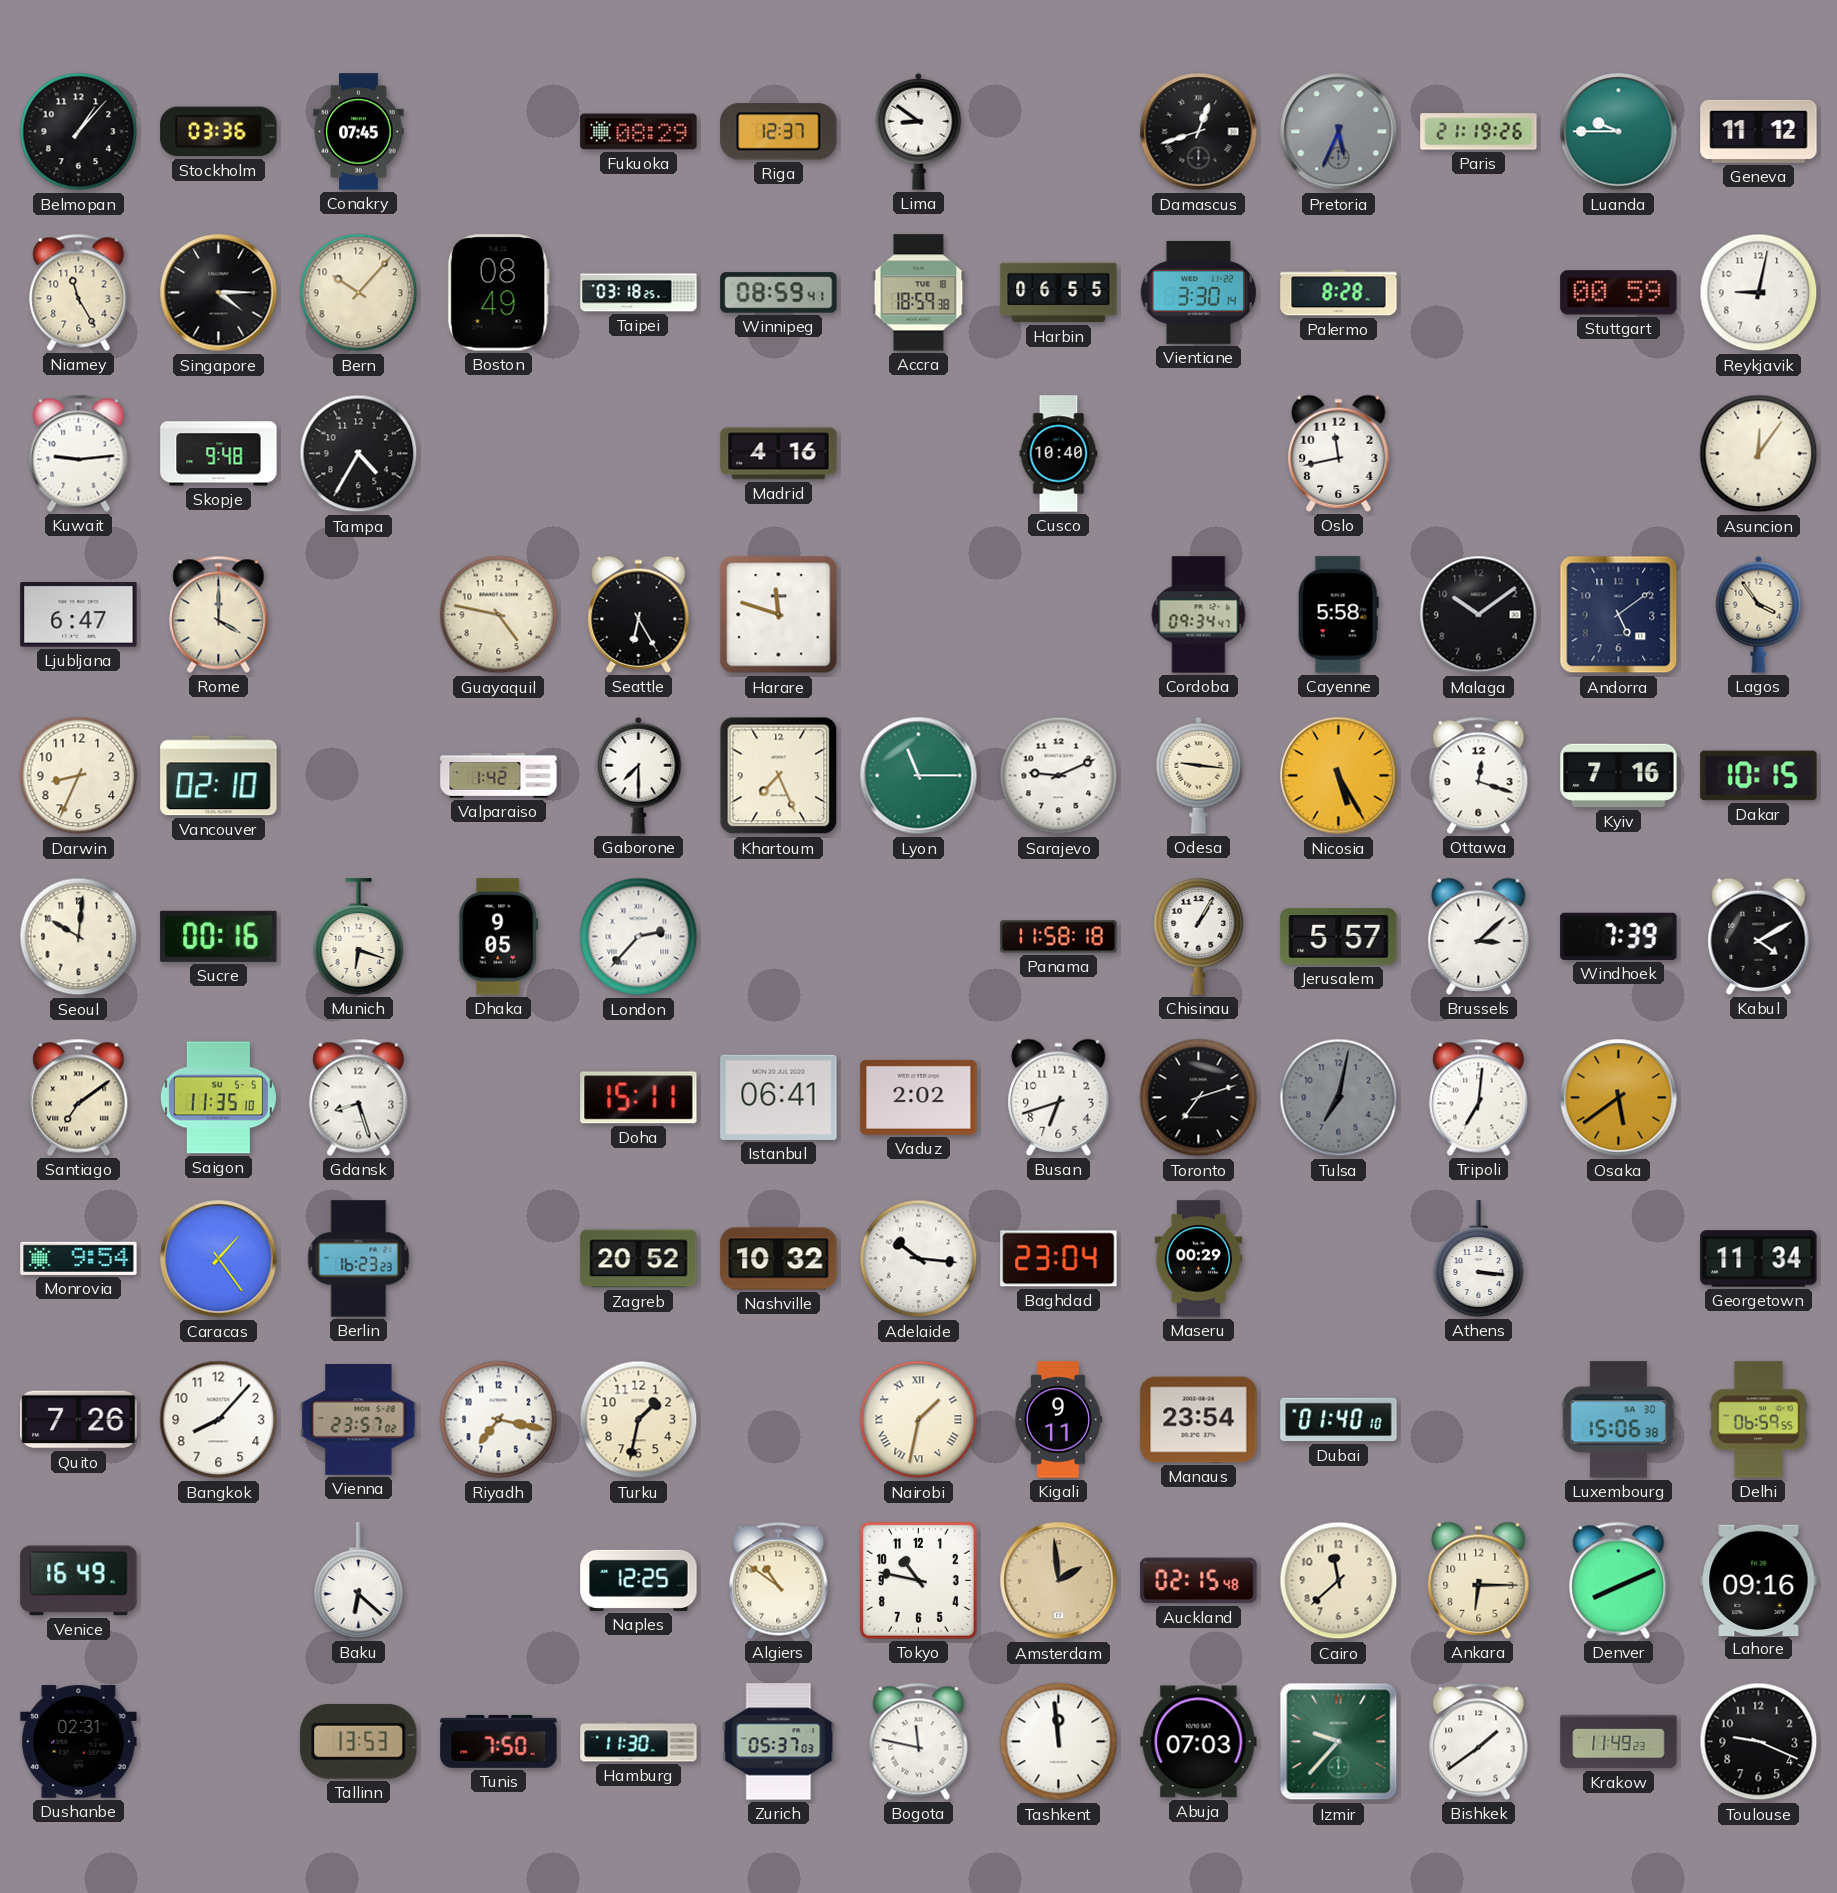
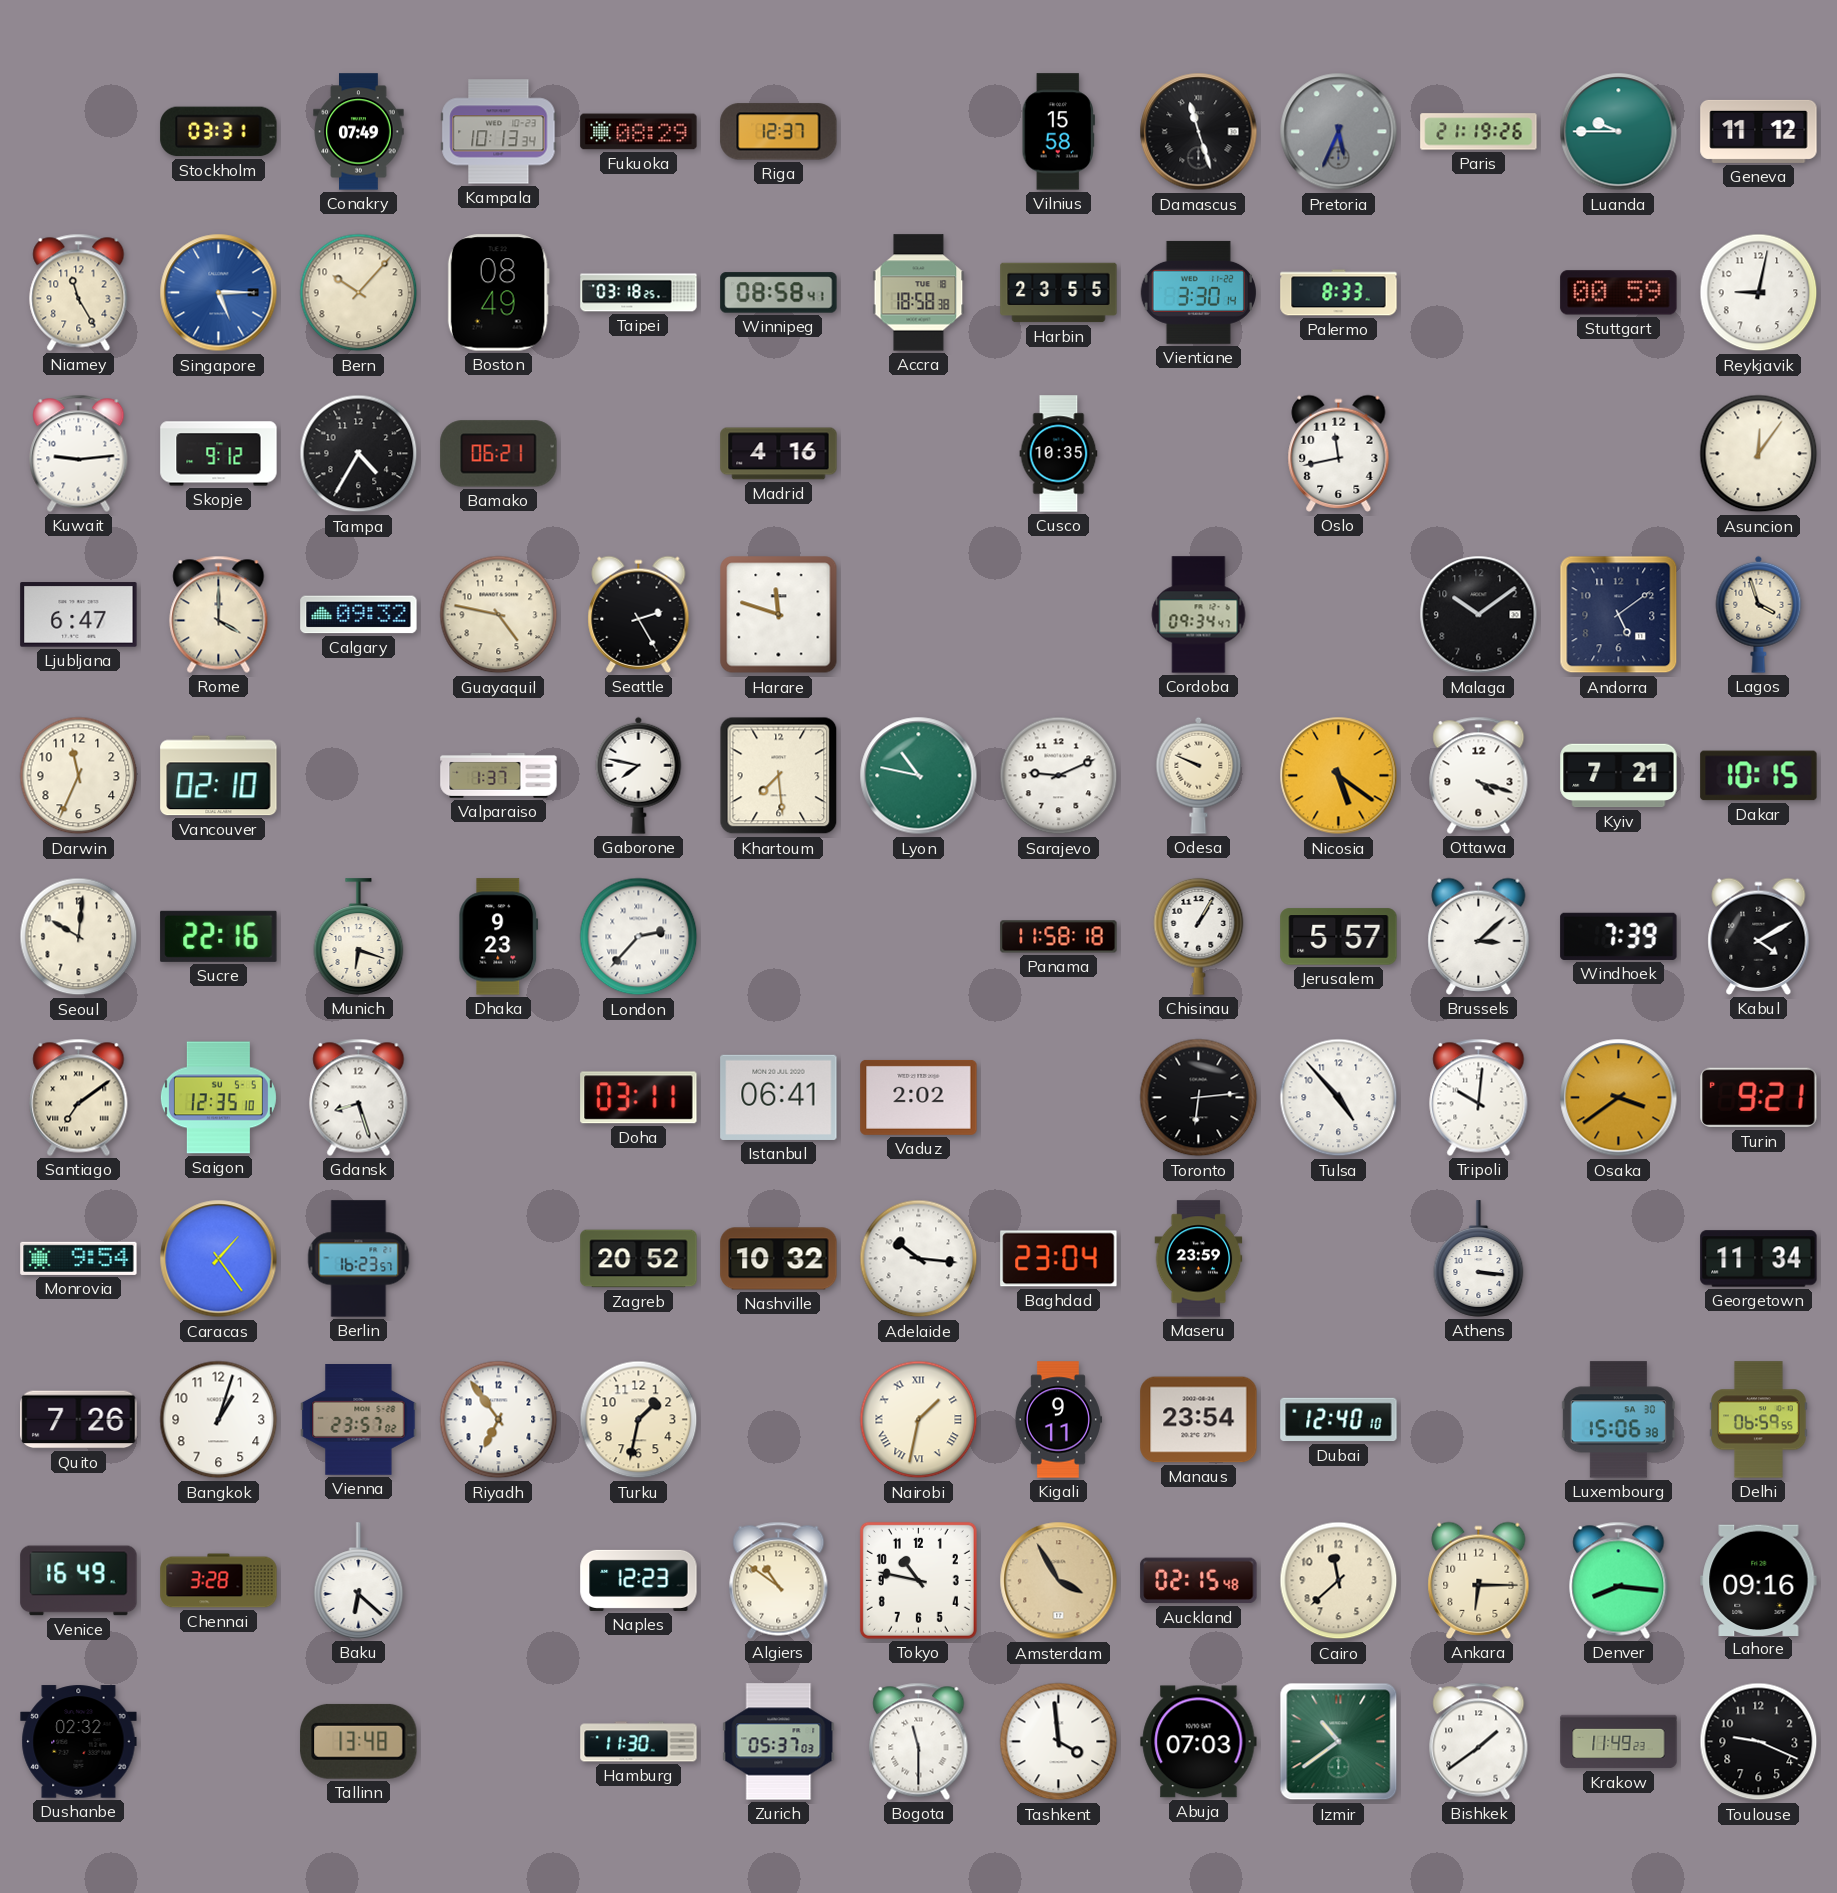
Belmopan: 1:07 -> none (79, 132)
Stockholm: 03:36 -> 03:31 (219, 132)
Conakry: 07:45 -> 07:49 (359, 132)
Kampala: none -> 10:13 (499, 132)
Lima: 8:51 -> none (919, 131)
Vilnius: none -> 15:58 (1058, 132)
Damascus: 12:42 -> 11:27 (1199, 132)
Singapore: 4:15 -> 5:15 (219, 293)
Singapore dial: black -> blue (219, 293)
Winnipeg: 08:59 -> 08:58 (779, 293)
Accra: 18:59 -> 18:58 (919, 293)
Harbin: 06:55 -> 23:55 (1059, 293)
Palermo: 8:28 -> 8:33 (1339, 293)
Skopje: 9:48 -> 9:12 (219, 454)
Bamako: none -> 06:21 (499, 454)
Cusco: 10:40 -> 10:35 (1059, 454)
Calgary: none -> 09:32 (359, 615)
Seattle: 6:25 -> 2:25 (639, 614)
Cayenne: 5:58 -> none (1338, 615)
Lagos: 3:54 -> 3:57 (1759, 614)
Darwin: 8:34 -> 11:34 (79, 776)
Valparaiso: 1:42 -> 1:37 (499, 775)
Gaborone: 7:30 -> 7:47 (639, 775)
Khartoum: 7:26 -> 7:29 (779, 776)
Lyon: 11:15 -> 10:47 (919, 776)
Odesa: 9:16 -> 9:49 (1199, 775)
Nicosia: 5:25 -> 5:21 (1339, 776)
Ottawa: 12:18 -> 4:18 (1479, 775)
Kyiv: 7:16 -> 7:21 (1619, 776)
Sucre: 00:16 -> 22:16 (219, 936)
Dhaka: 9:05 -> 9:23 (499, 937)
Saigon: 11:35 -> 12:35 (218, 1098)
Doha: 15:11 -> 03:11 (639, 1098)
Busan: 6:42 -> none (1059, 1097)
Toronto: 7:12 -> 6:14 (1199, 1098)
Tulsa: 7:02 -> 4:53 (1339, 1098)
Tulsa dial: grey -> white (1339, 1098)
Tripoli: 7:01 -> 10:01 (1479, 1097)
Osaka: 5:39 -> 3:39 (1619, 1098)
Turin: none -> 9:21 (1759, 1098)
Berlin: 16:23:23 -> 16:23:57 (359, 1259)
Maseru: 00:29 -> 23:59 (1199, 1259)
Bangkok: 8:07 -> 1:03 (219, 1420)
Riyadh: 7:17 -> 6:54 (499, 1420)
Dubai: 01:40 -> 12:40 (1339, 1420)
Chennai: none -> 3:28 (219, 1581)
Naples: 12:25 -> 12:23 (639, 1580)
Amsterdam: 1:59 -> 3:55 (1059, 1581)
Denver: 8:11 -> 8:16 (1619, 1580)
Dushanbe: 02:31 -> 02:32 (79, 1742)
Tallinn: 13:53 -> 13:48 (359, 1741)
Tunis: 7:50 -> none (499, 1741)
Bogota: 11:47 -> 11:30 (919, 1741)
Tashkent: 11:59 -> 3:59 (1059, 1742)
Izmir: 9:37 -> 10:39 (1339, 1742)
